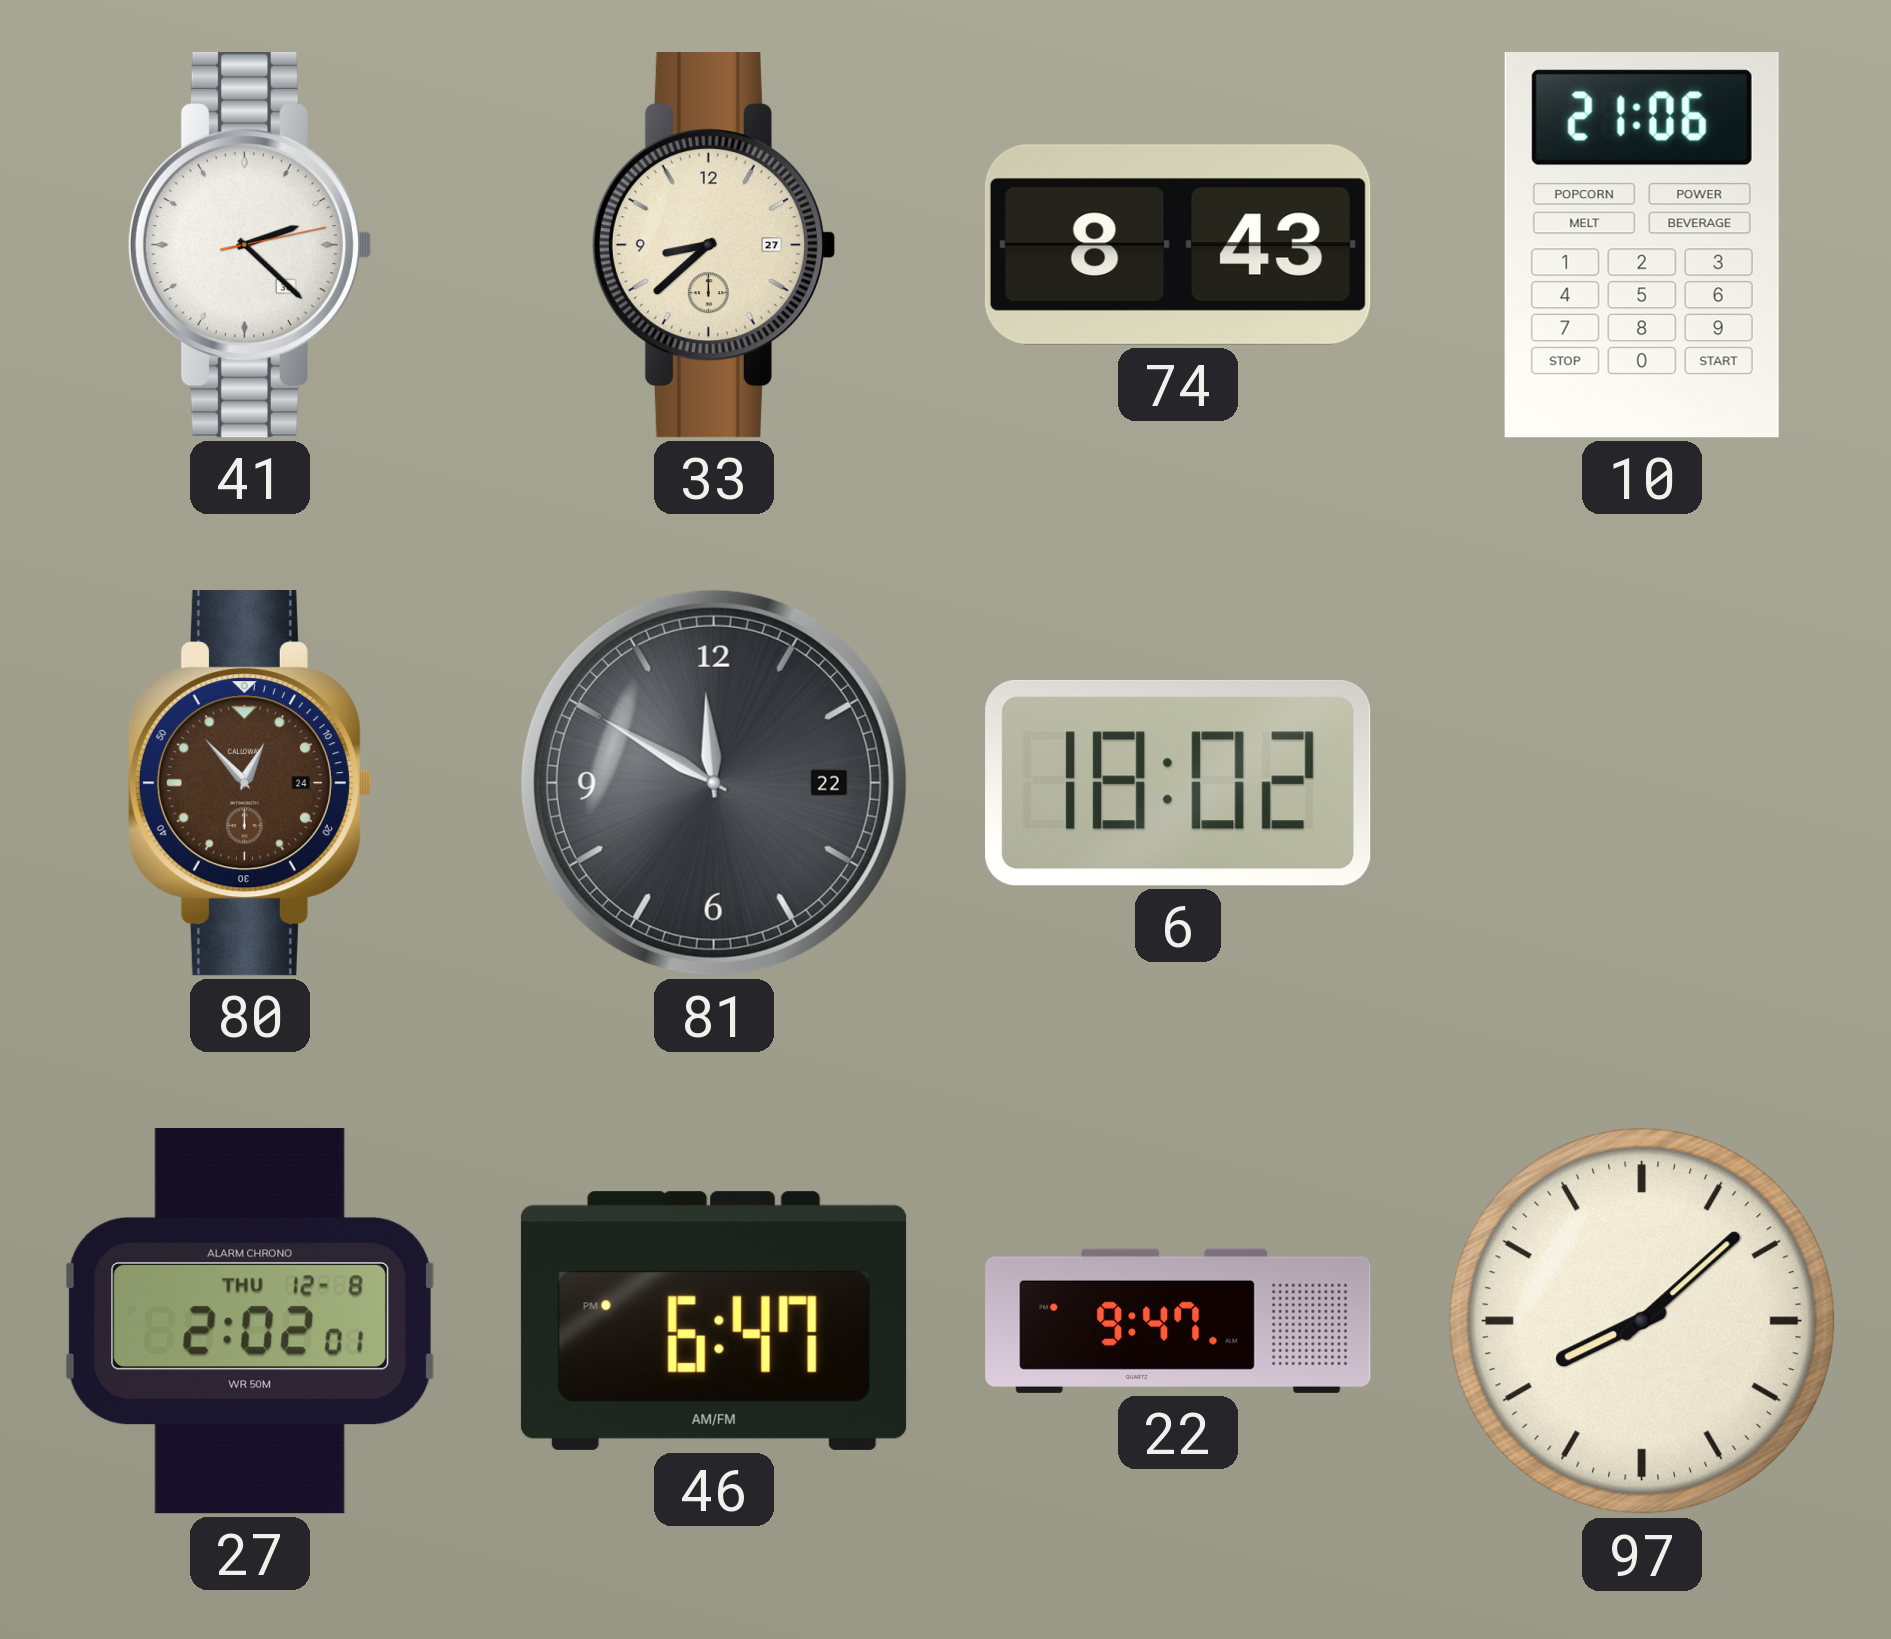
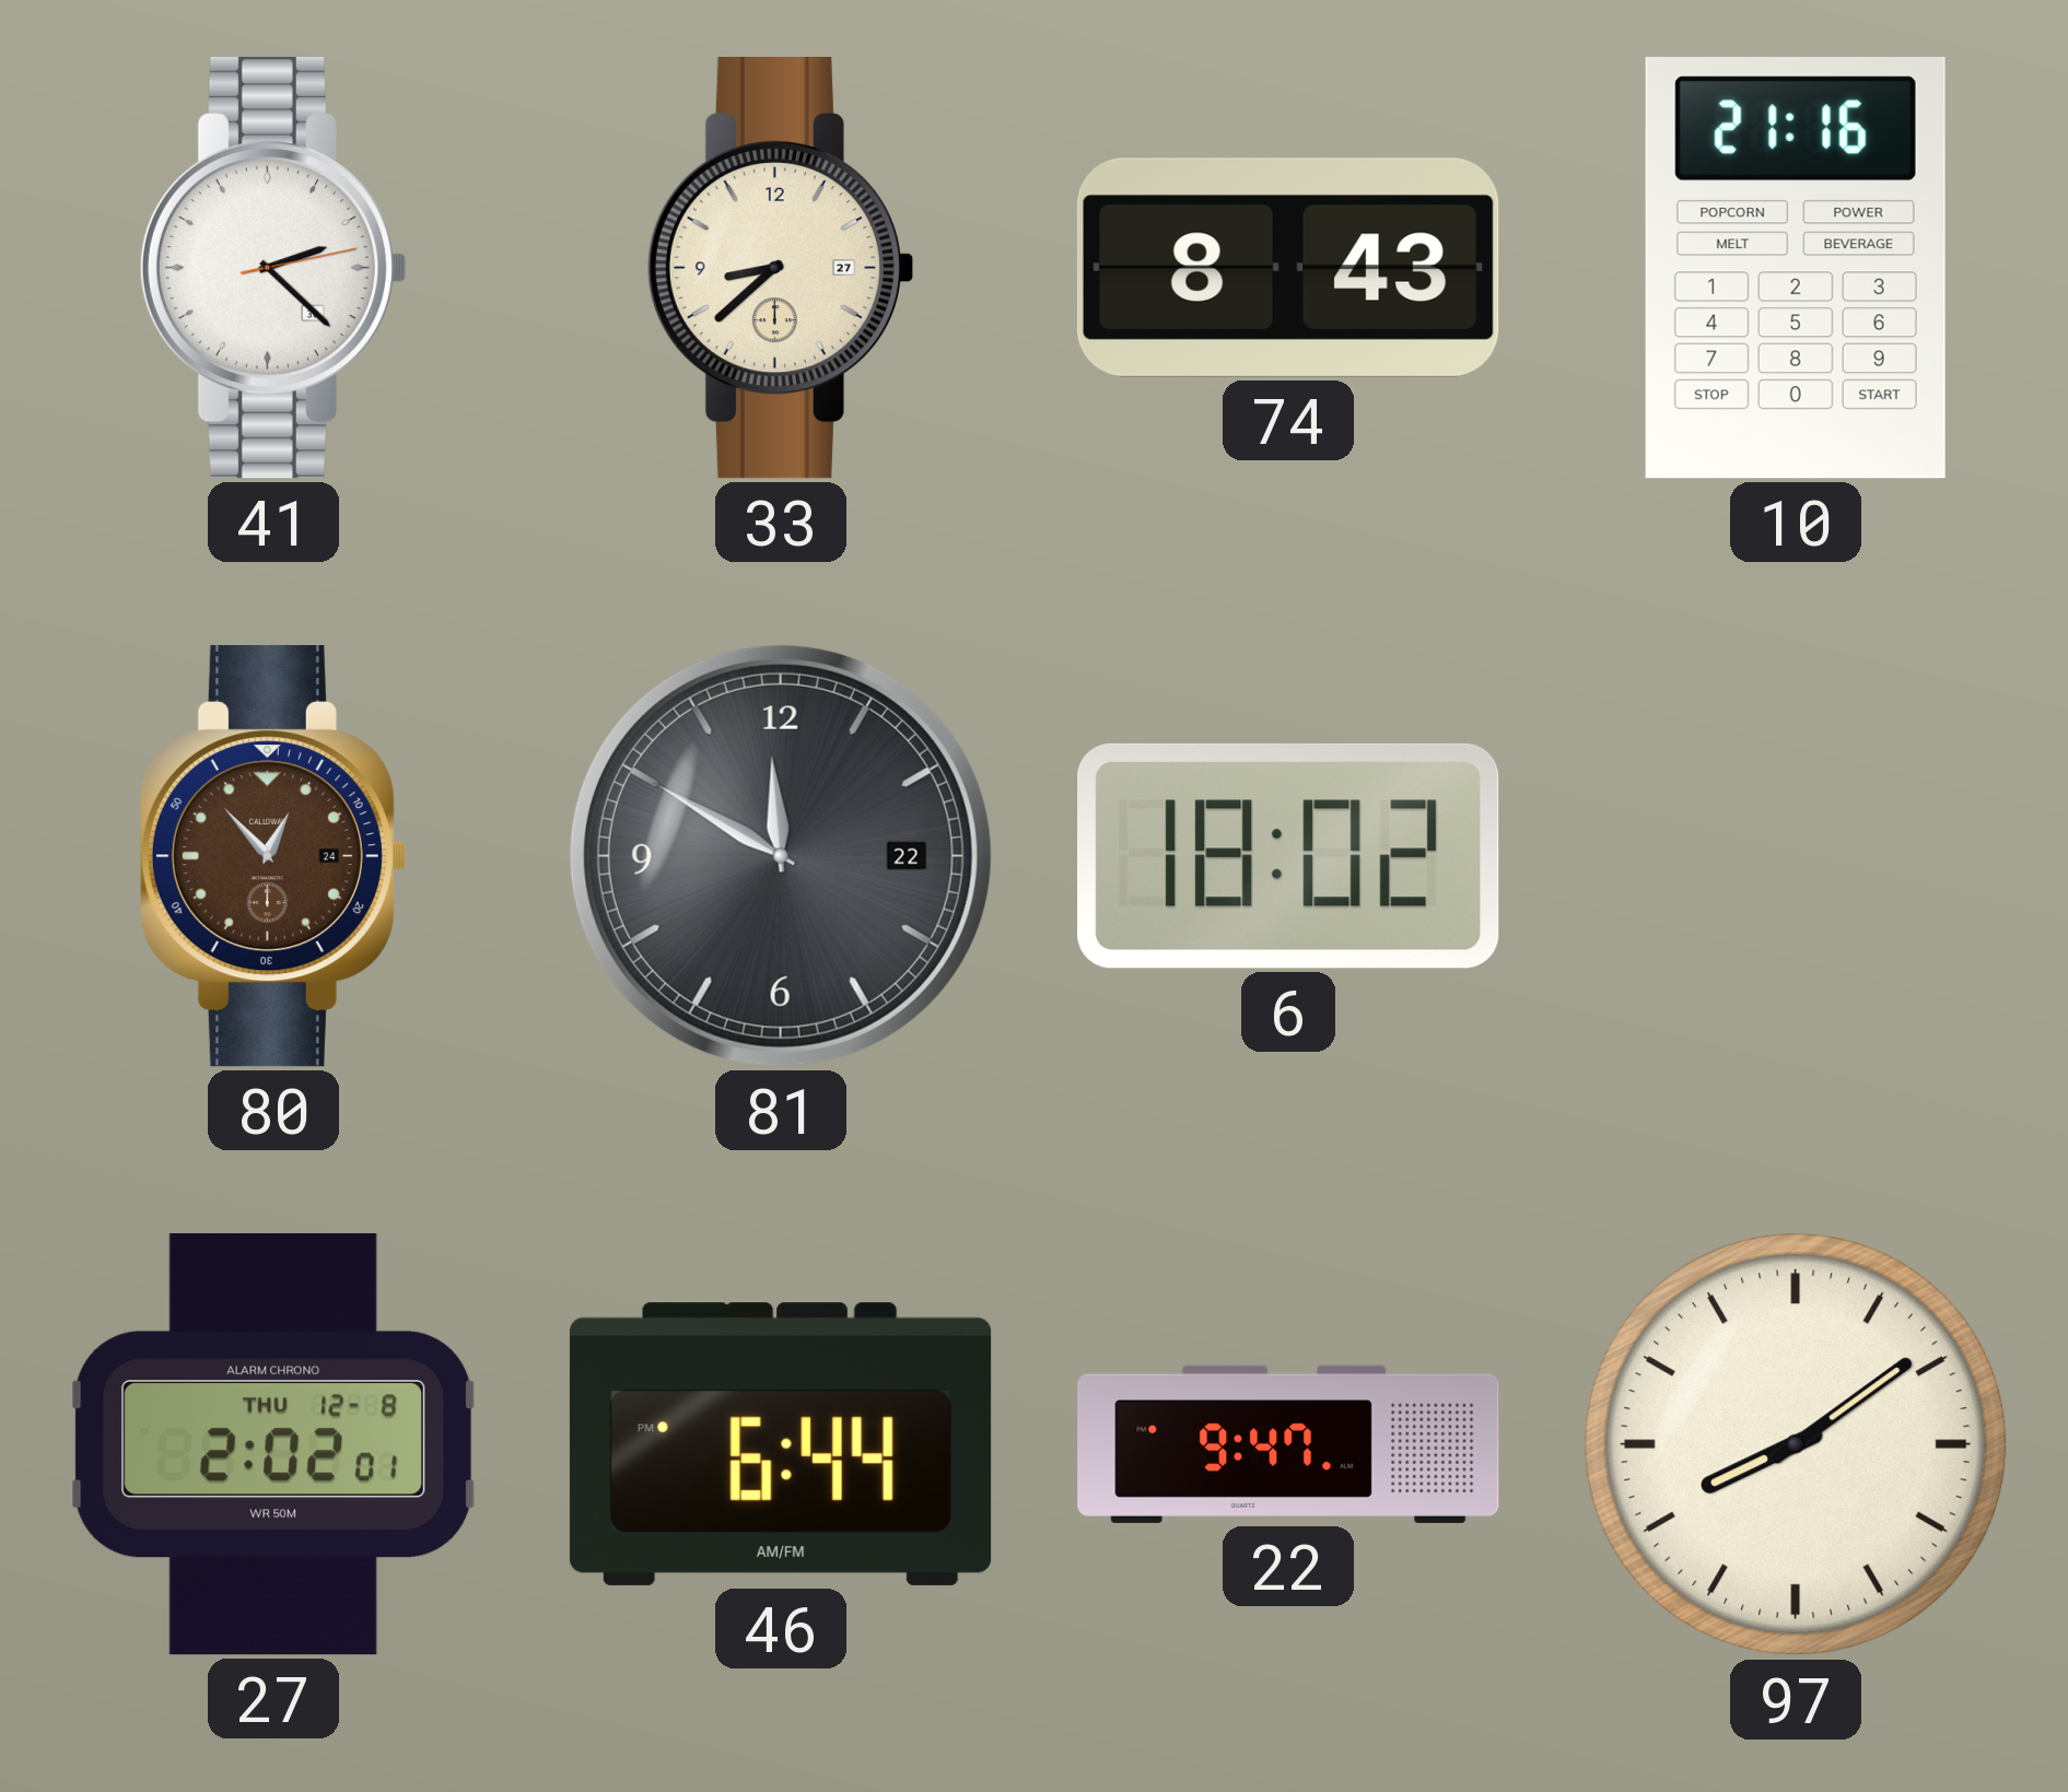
10: 21:06 -> 21:16 (1796, 268)
46: 6:47 -> 6:44 (781, 1444)
97: 8:08 -> 8:09 (1797, 1445)
